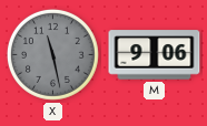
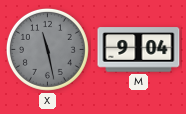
M: 9:06 -> 9:04 (139, 50)
